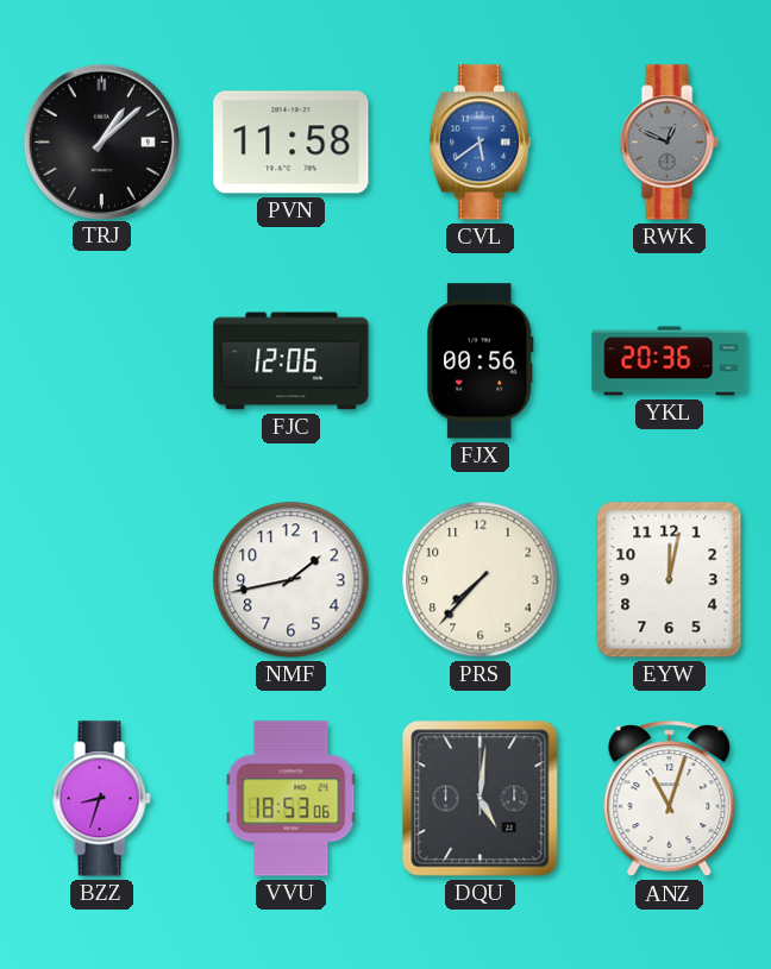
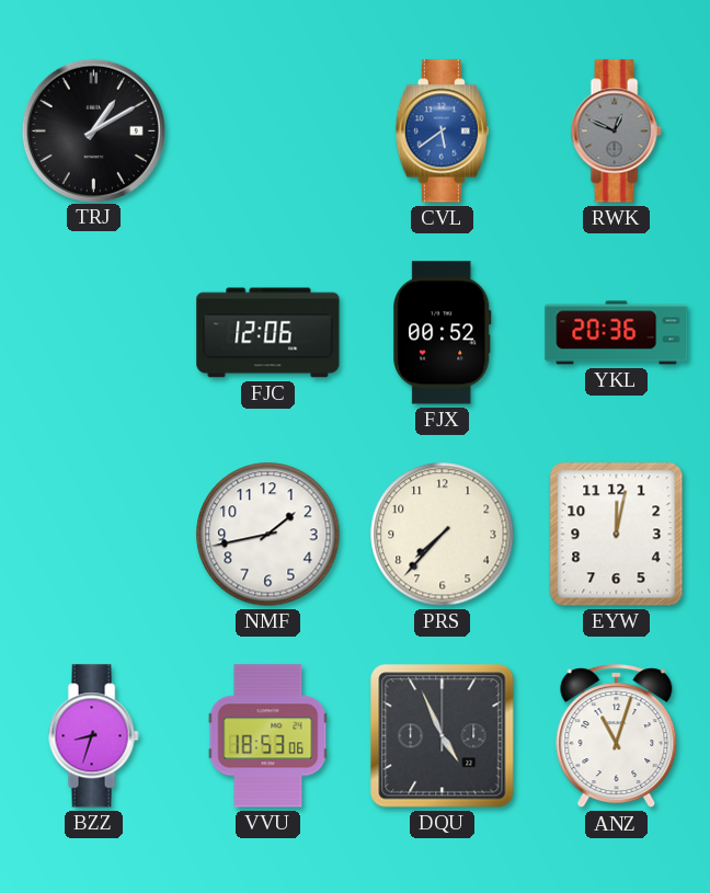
TRJ: 1:08 -> 1:10 (93, 130)
PVN: 11:58 -> none (292, 143)
FJX: 00:56 -> 00:52 (443, 333)
DQU: 5:01 -> 4:56 (443, 736)
